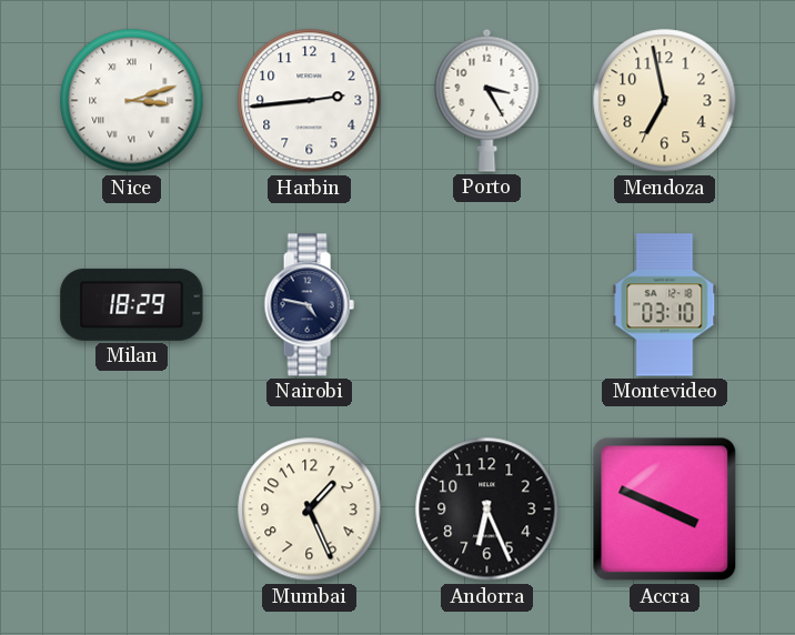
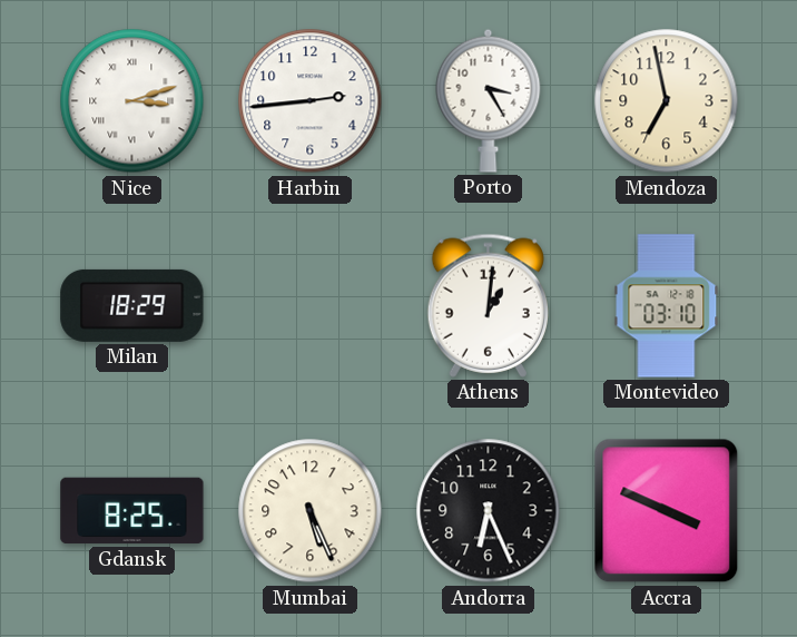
Nairobi: 4:47 -> none (309, 305)
Athens: none -> 1:01 (488, 305)
Gdansk: none -> 8:25 (132, 511)
Mumbai: 1:26 -> 5:26 (311, 511)
